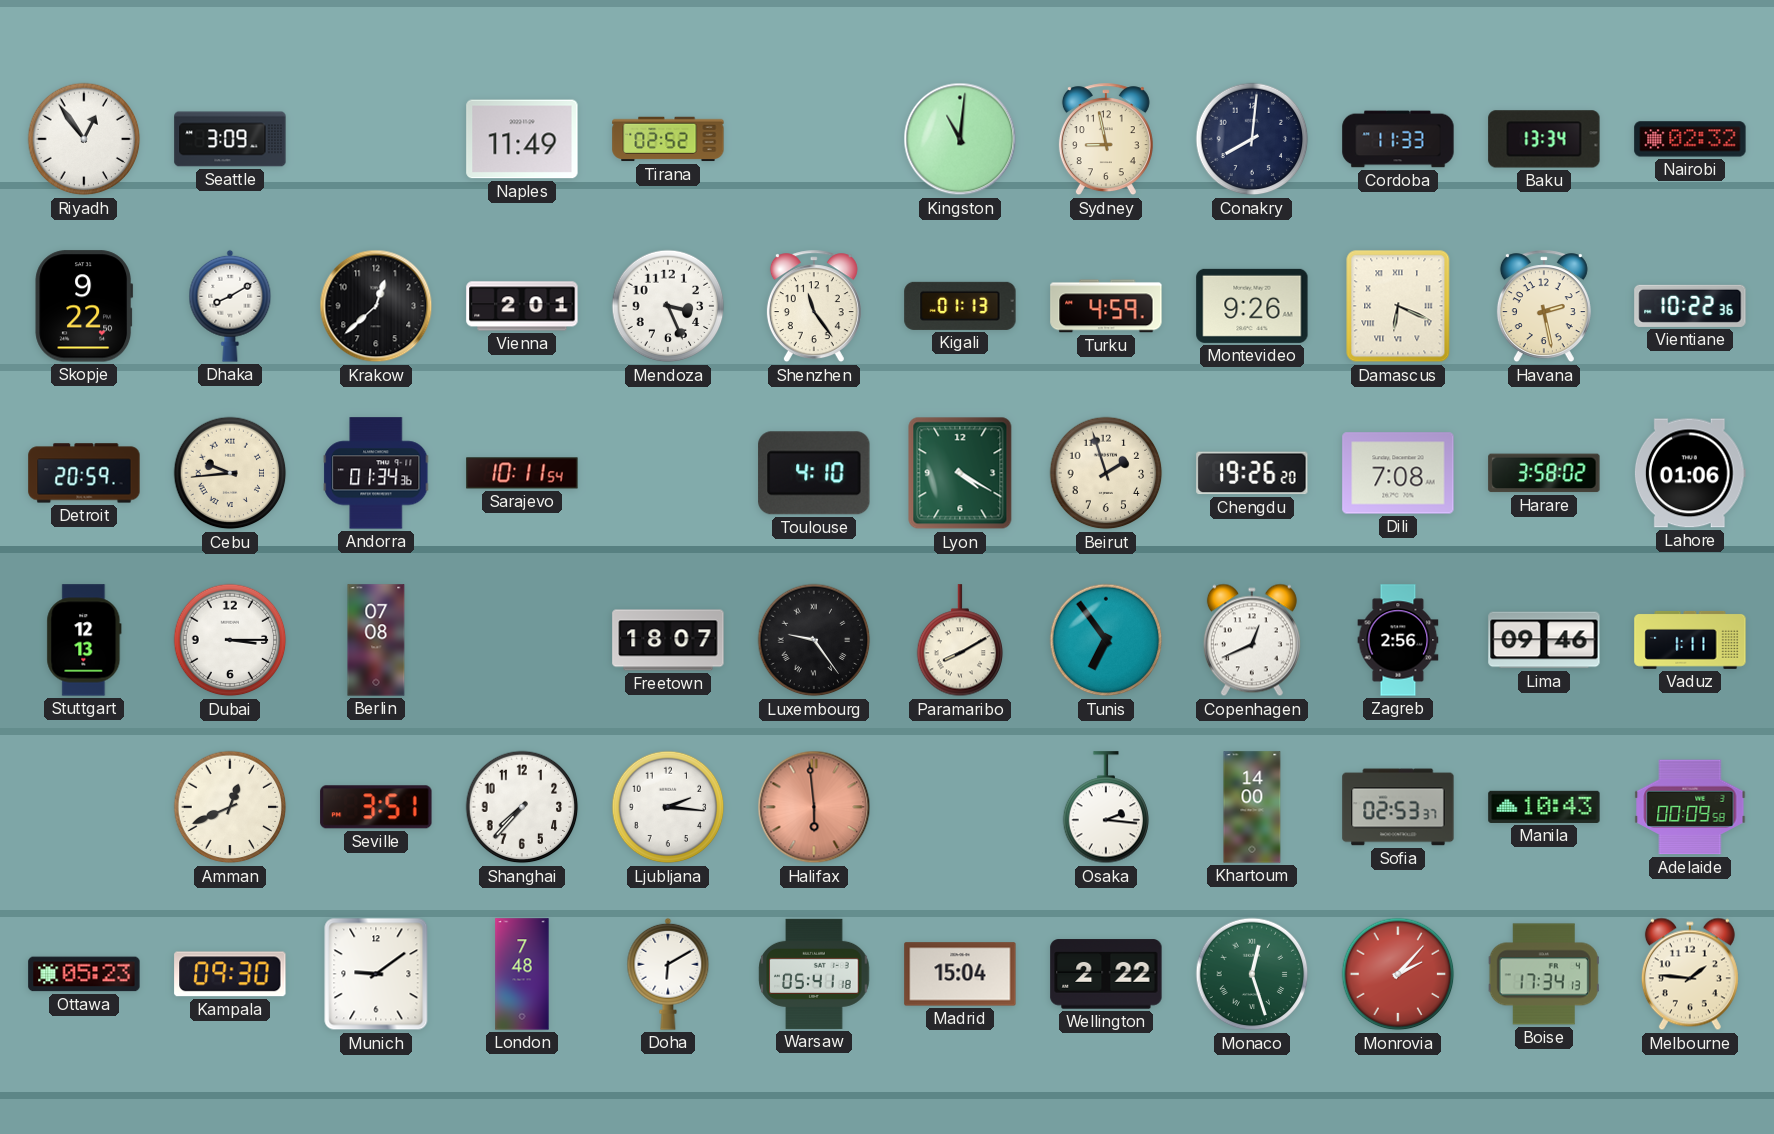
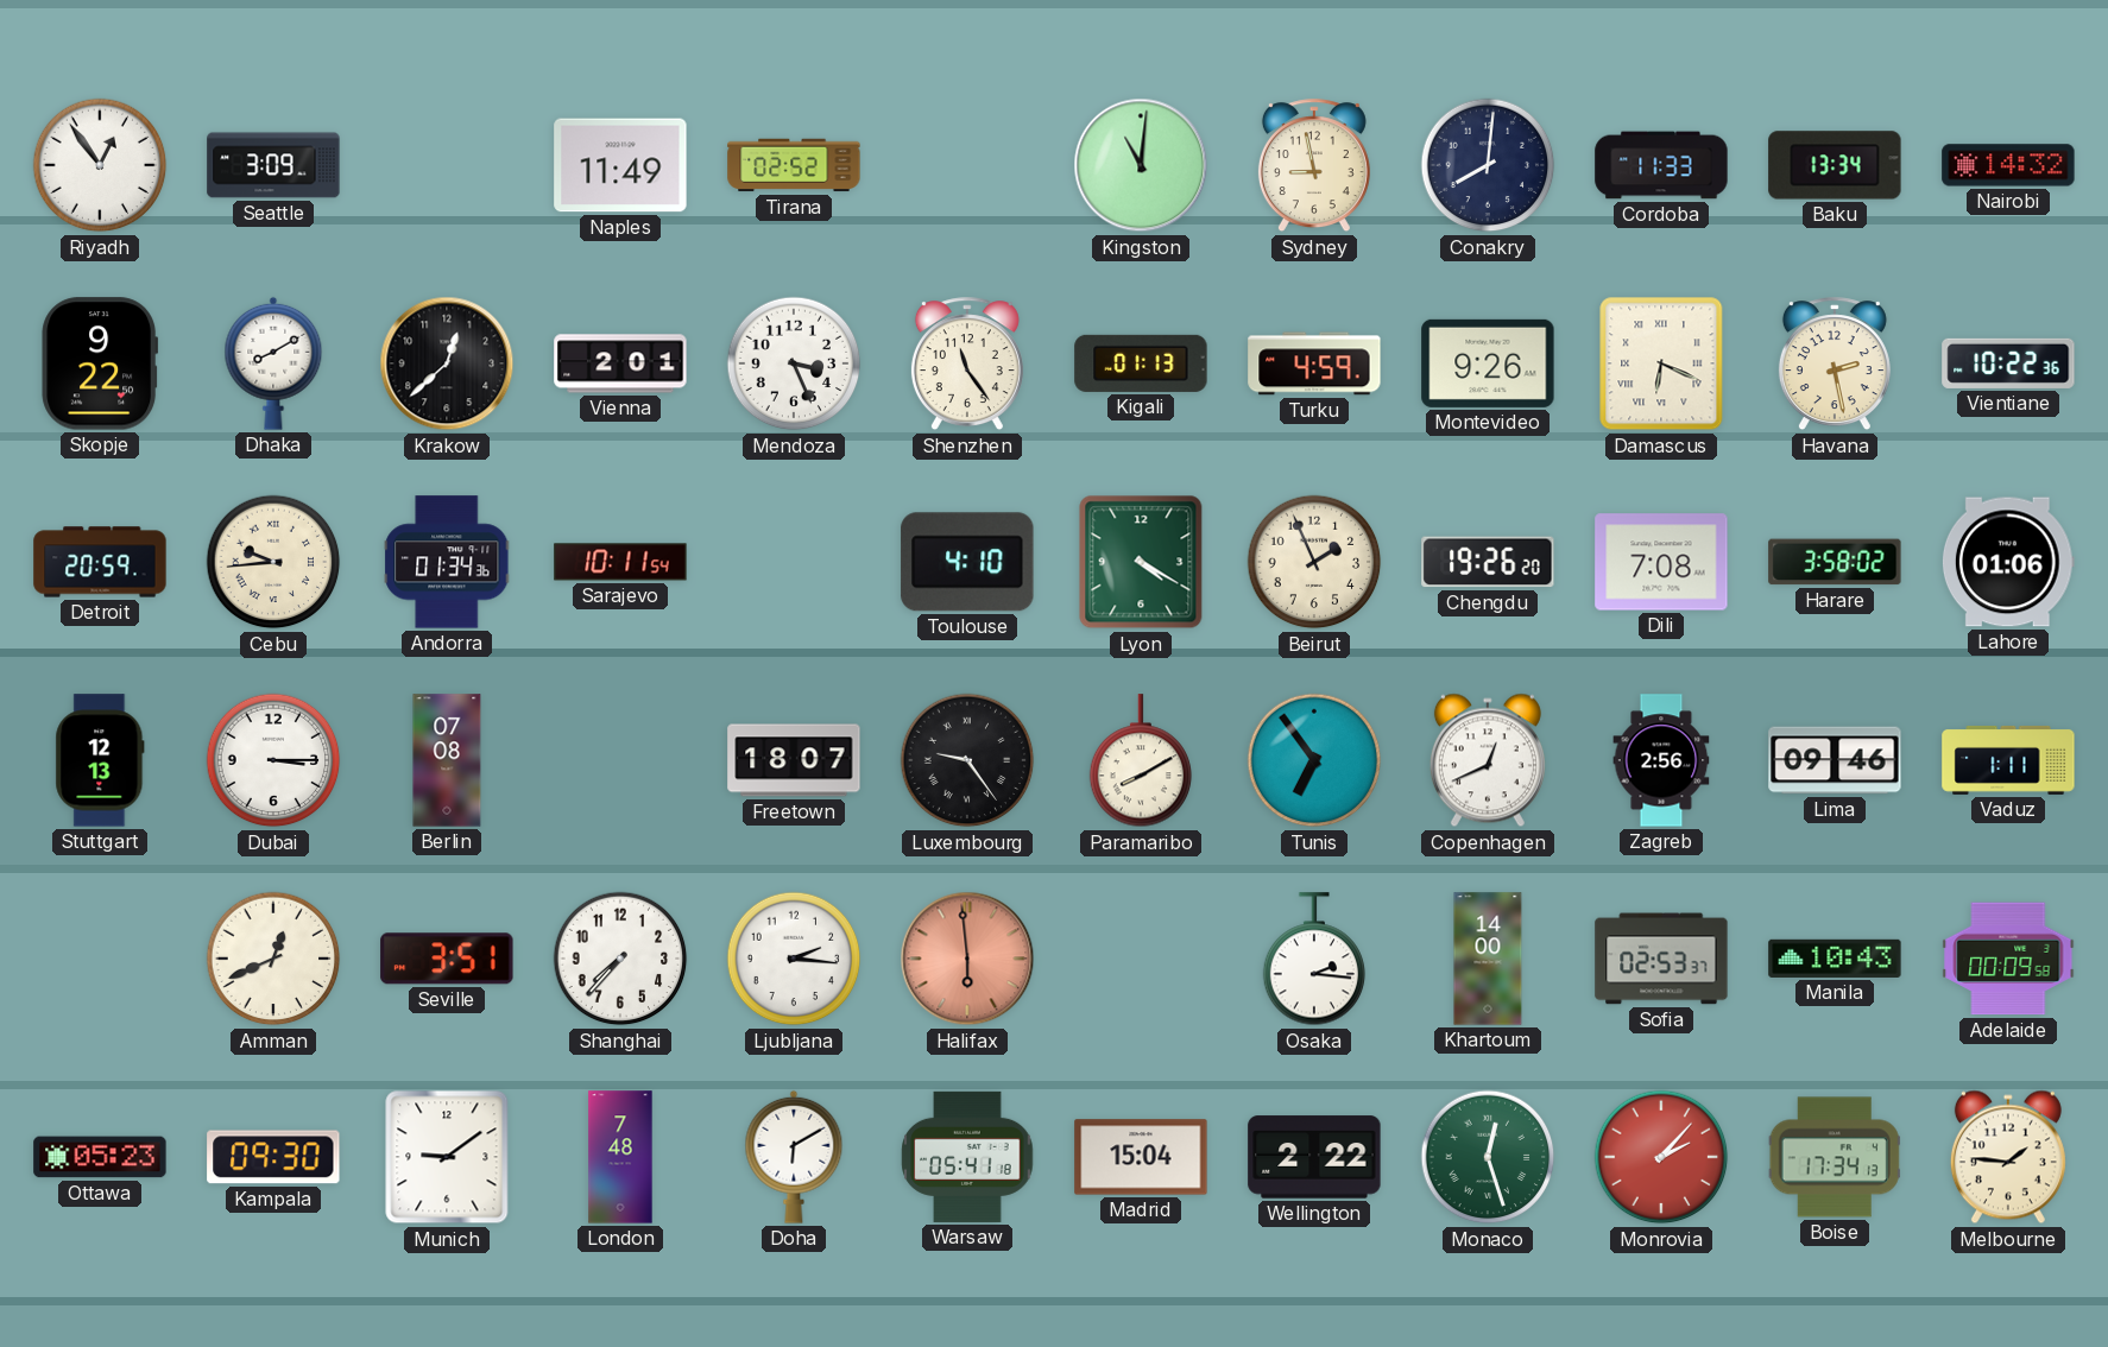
Nairobi: 02:32 -> 14:32 (2008, 165)
Beirut: 1:57 -> 1:56 (1314, 562)
